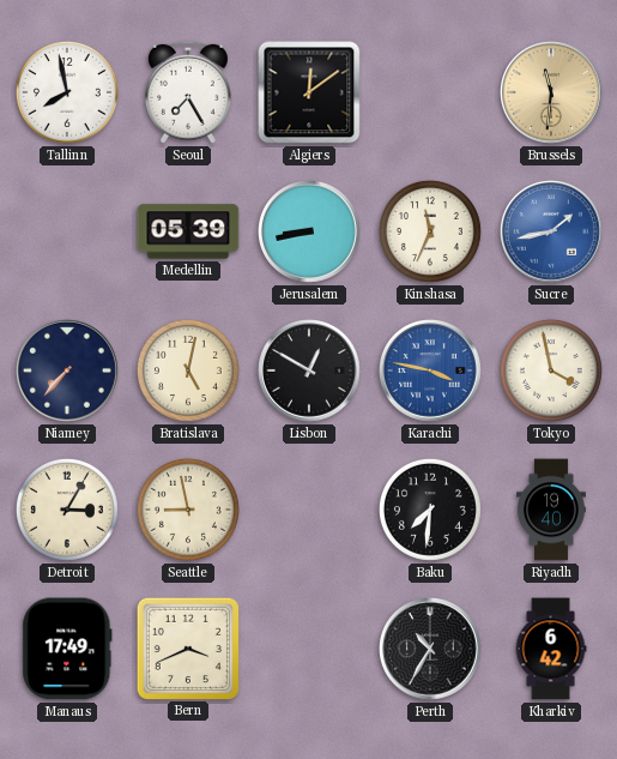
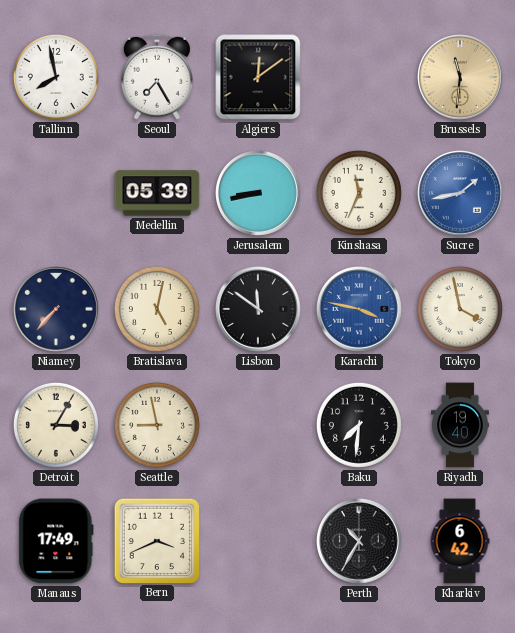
Lisbon: 12:50 -> 11:51 (259, 310)
